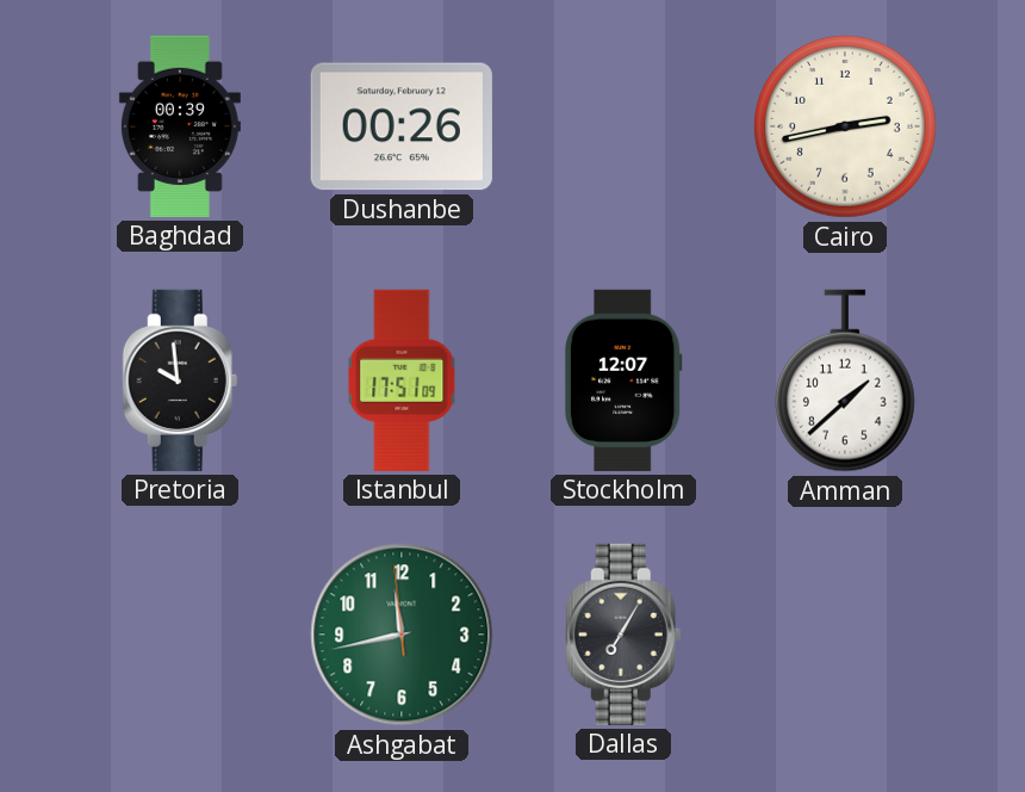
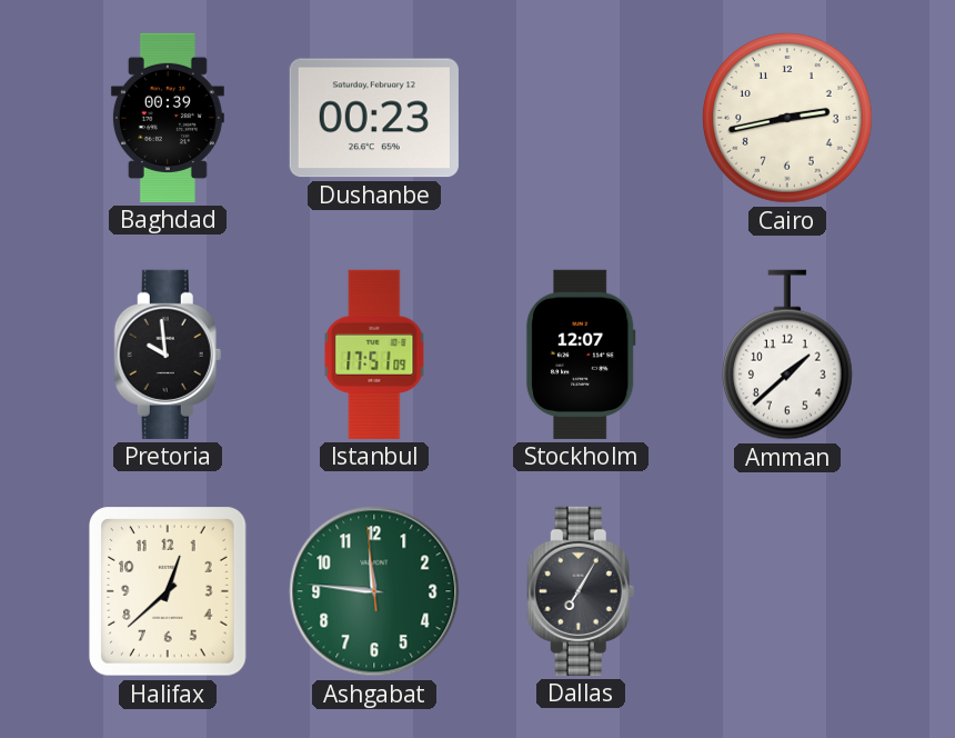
Dushanbe: 00:26 -> 00:23 (374, 118)
Halifax: none -> 12:38 (169, 591)
Ashgabat: 11:42 -> 11:45 (374, 591)
